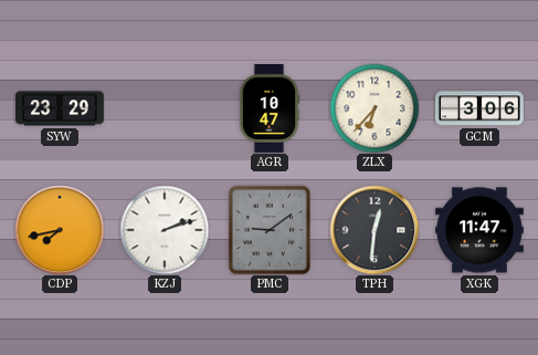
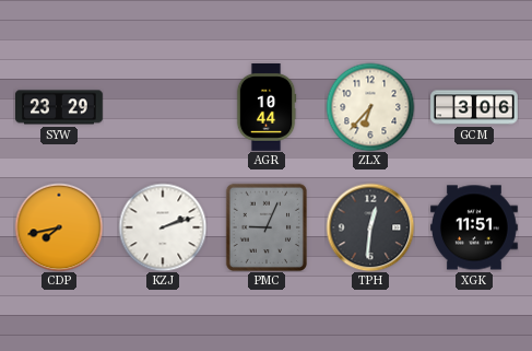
AGR: 10:47 -> 10:44 (267, 108)
PMC: 9:09 -> 9:04 (265, 227)
XGK: 11:47 -> 11:51 (475, 227)
